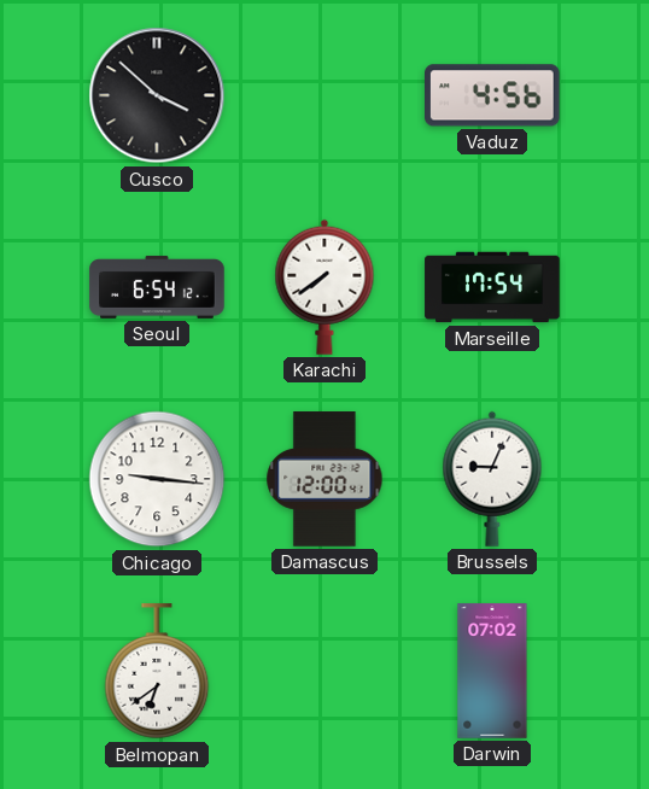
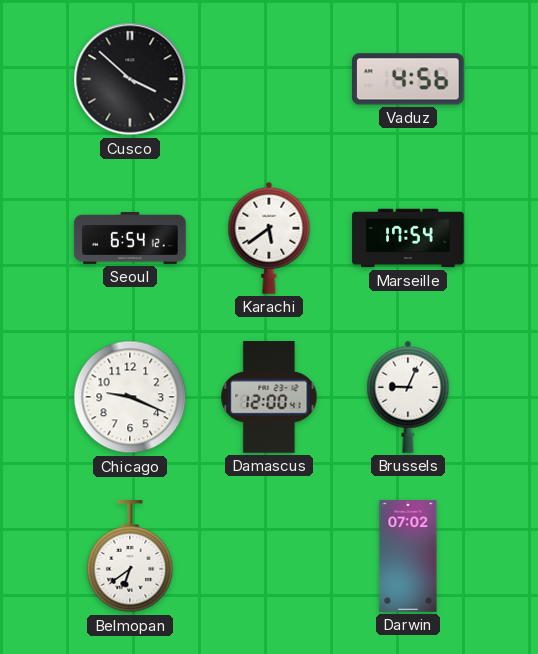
Karachi: 7:39 -> 5:39 (269, 238)
Chicago: 9:16 -> 9:19 (130, 397)
